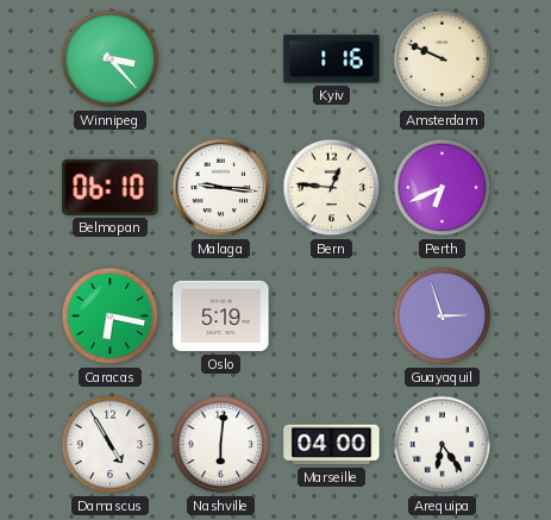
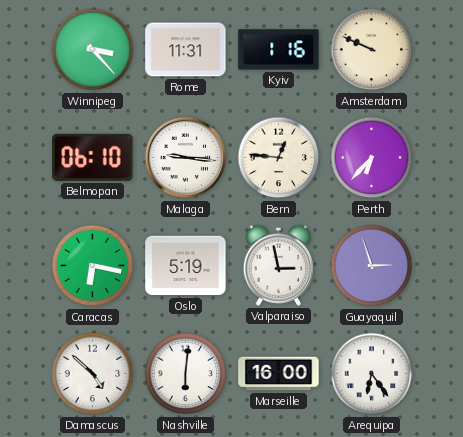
Rome: none -> 11:31 (186, 50)
Perth: 6:41 -> 6:37 (372, 158)
Valparaiso: none -> 2:58 (279, 265)
Damascus: 4:55 -> 4:52 (93, 374)
Marseille: 04:00 -> 16:00 (279, 374)
